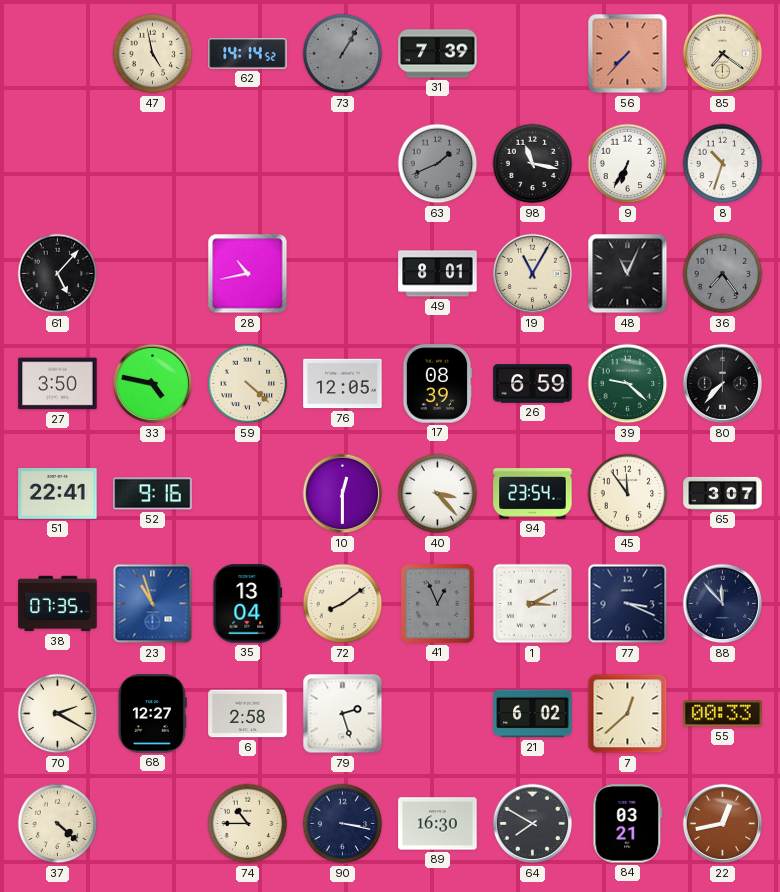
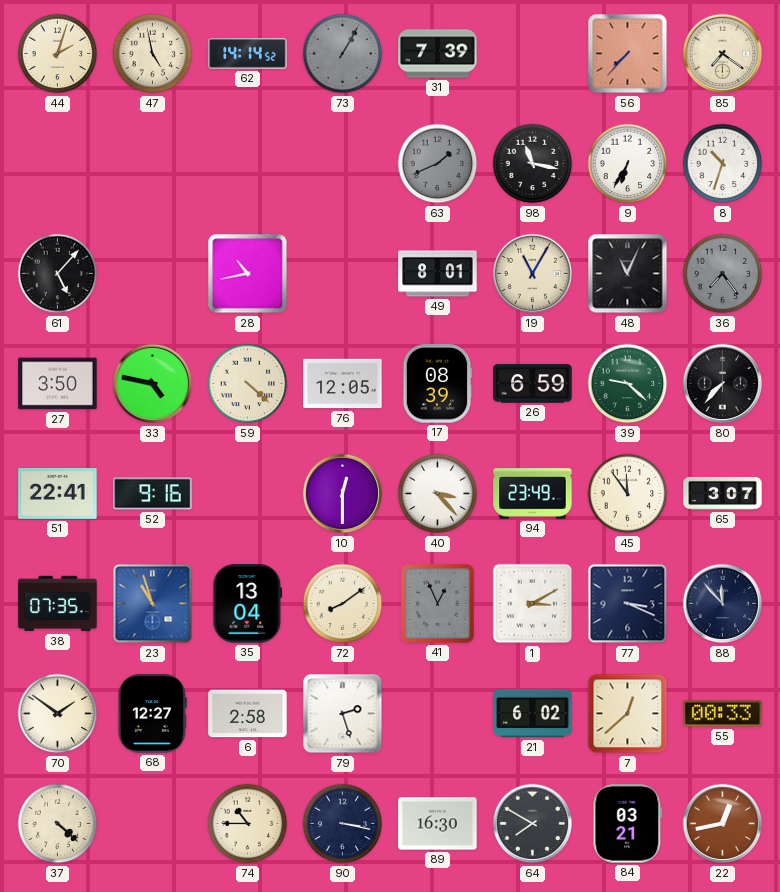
44: none -> 2:03 (58, 54)
94: 23:54 -> 23:49 (533, 494)
70: 2:20 -> 1:51 (58, 714)
